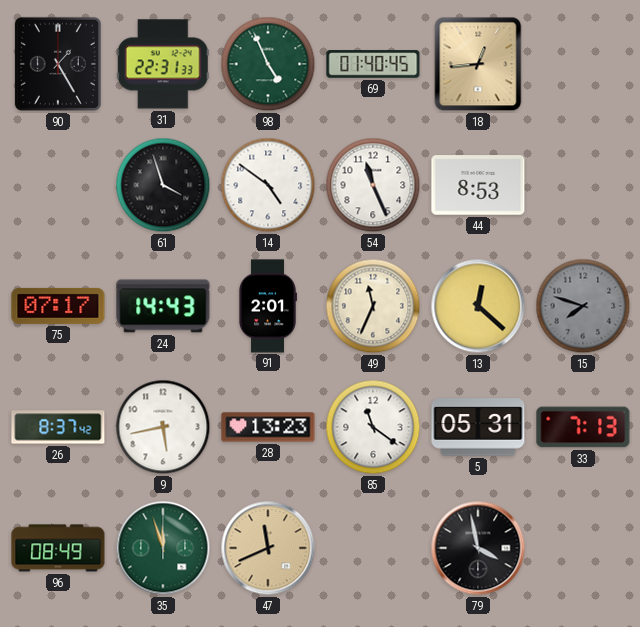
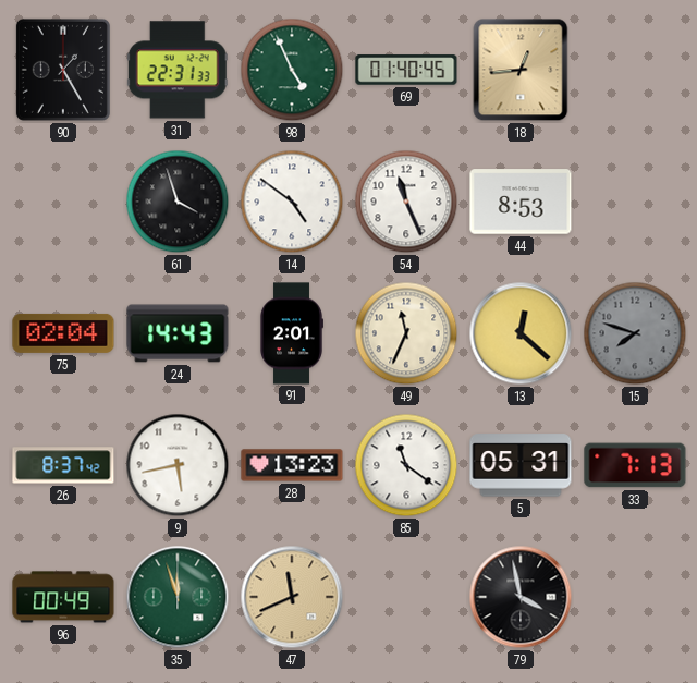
75: 07:17 -> 02:04 (63, 333)
96: 08:49 -> 00:49 (63, 597)
